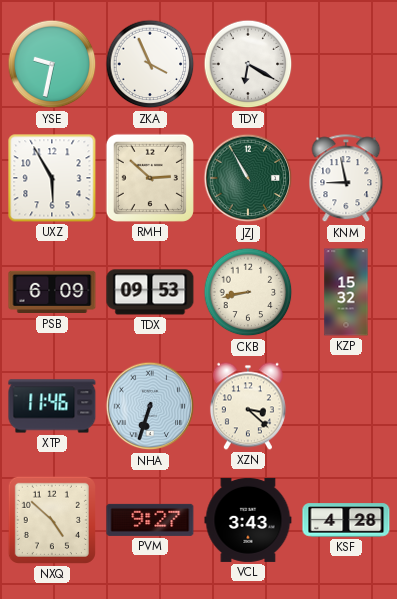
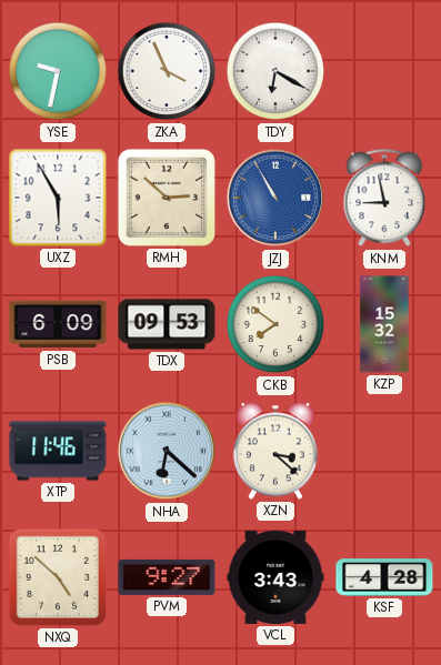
JZJ dial: green -> blue (275, 198)
CKB: 8:43 -> 7:51 (275, 324)
NHA: 6:33 -> 6:22 (167, 451)
